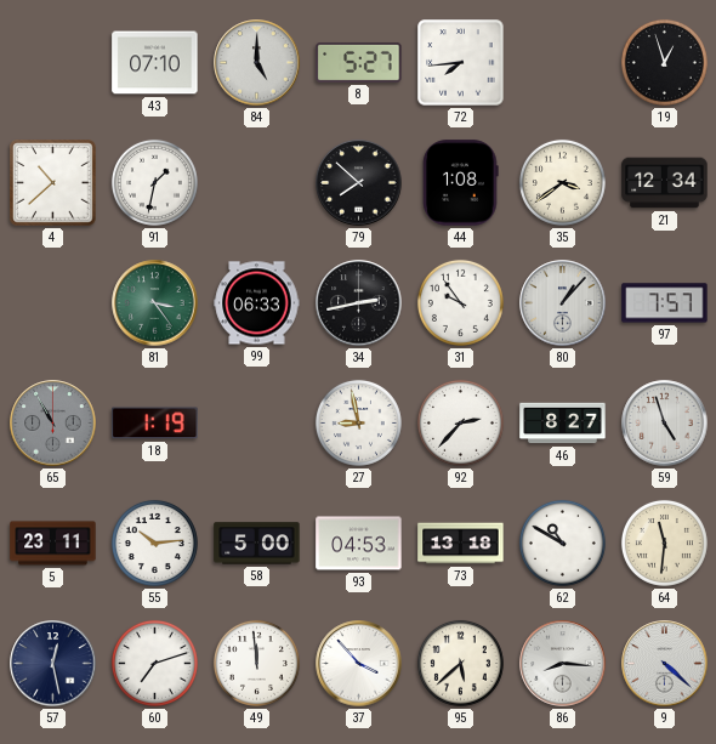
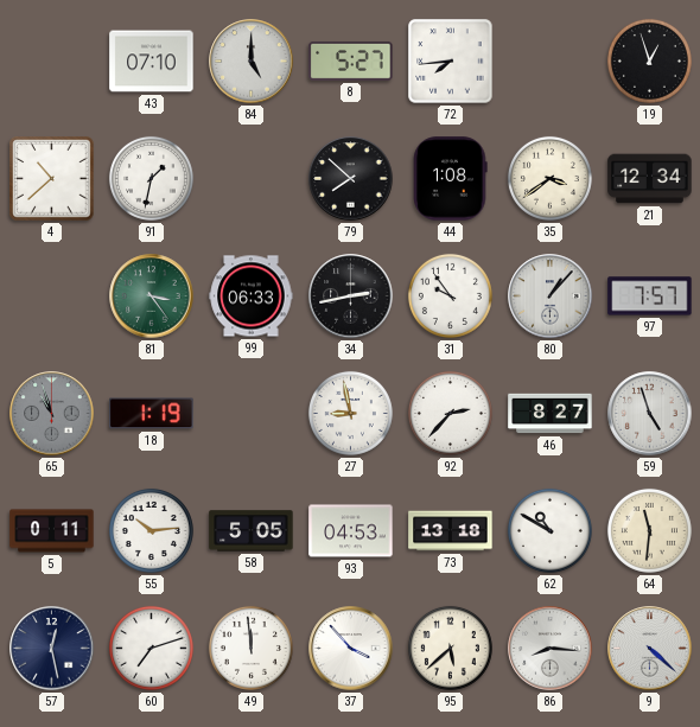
65: 10:55 -> 10:57 (52, 414)
5: 23:11 -> 0:11 (52, 531)
58: 5:00 -> 5:05 (252, 531)
